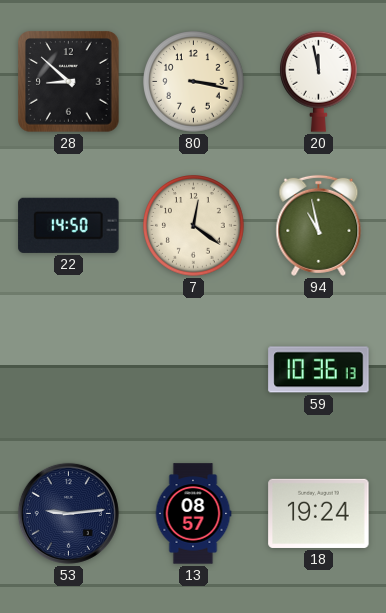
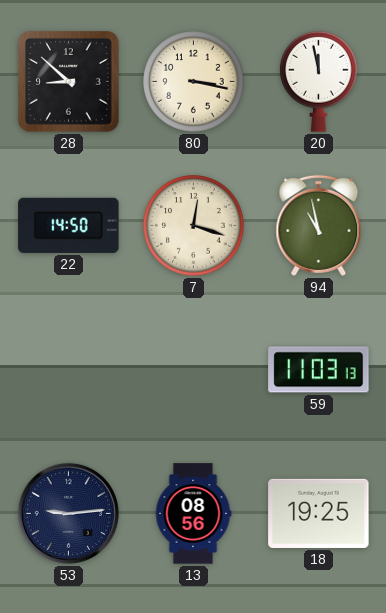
7: 12:21 -> 12:18 (194, 226)
59: 10:36 -> 11:03 (319, 370)
13: 08:57 -> 08:56 (193, 514)
18: 19:24 -> 19:25 (319, 513)
